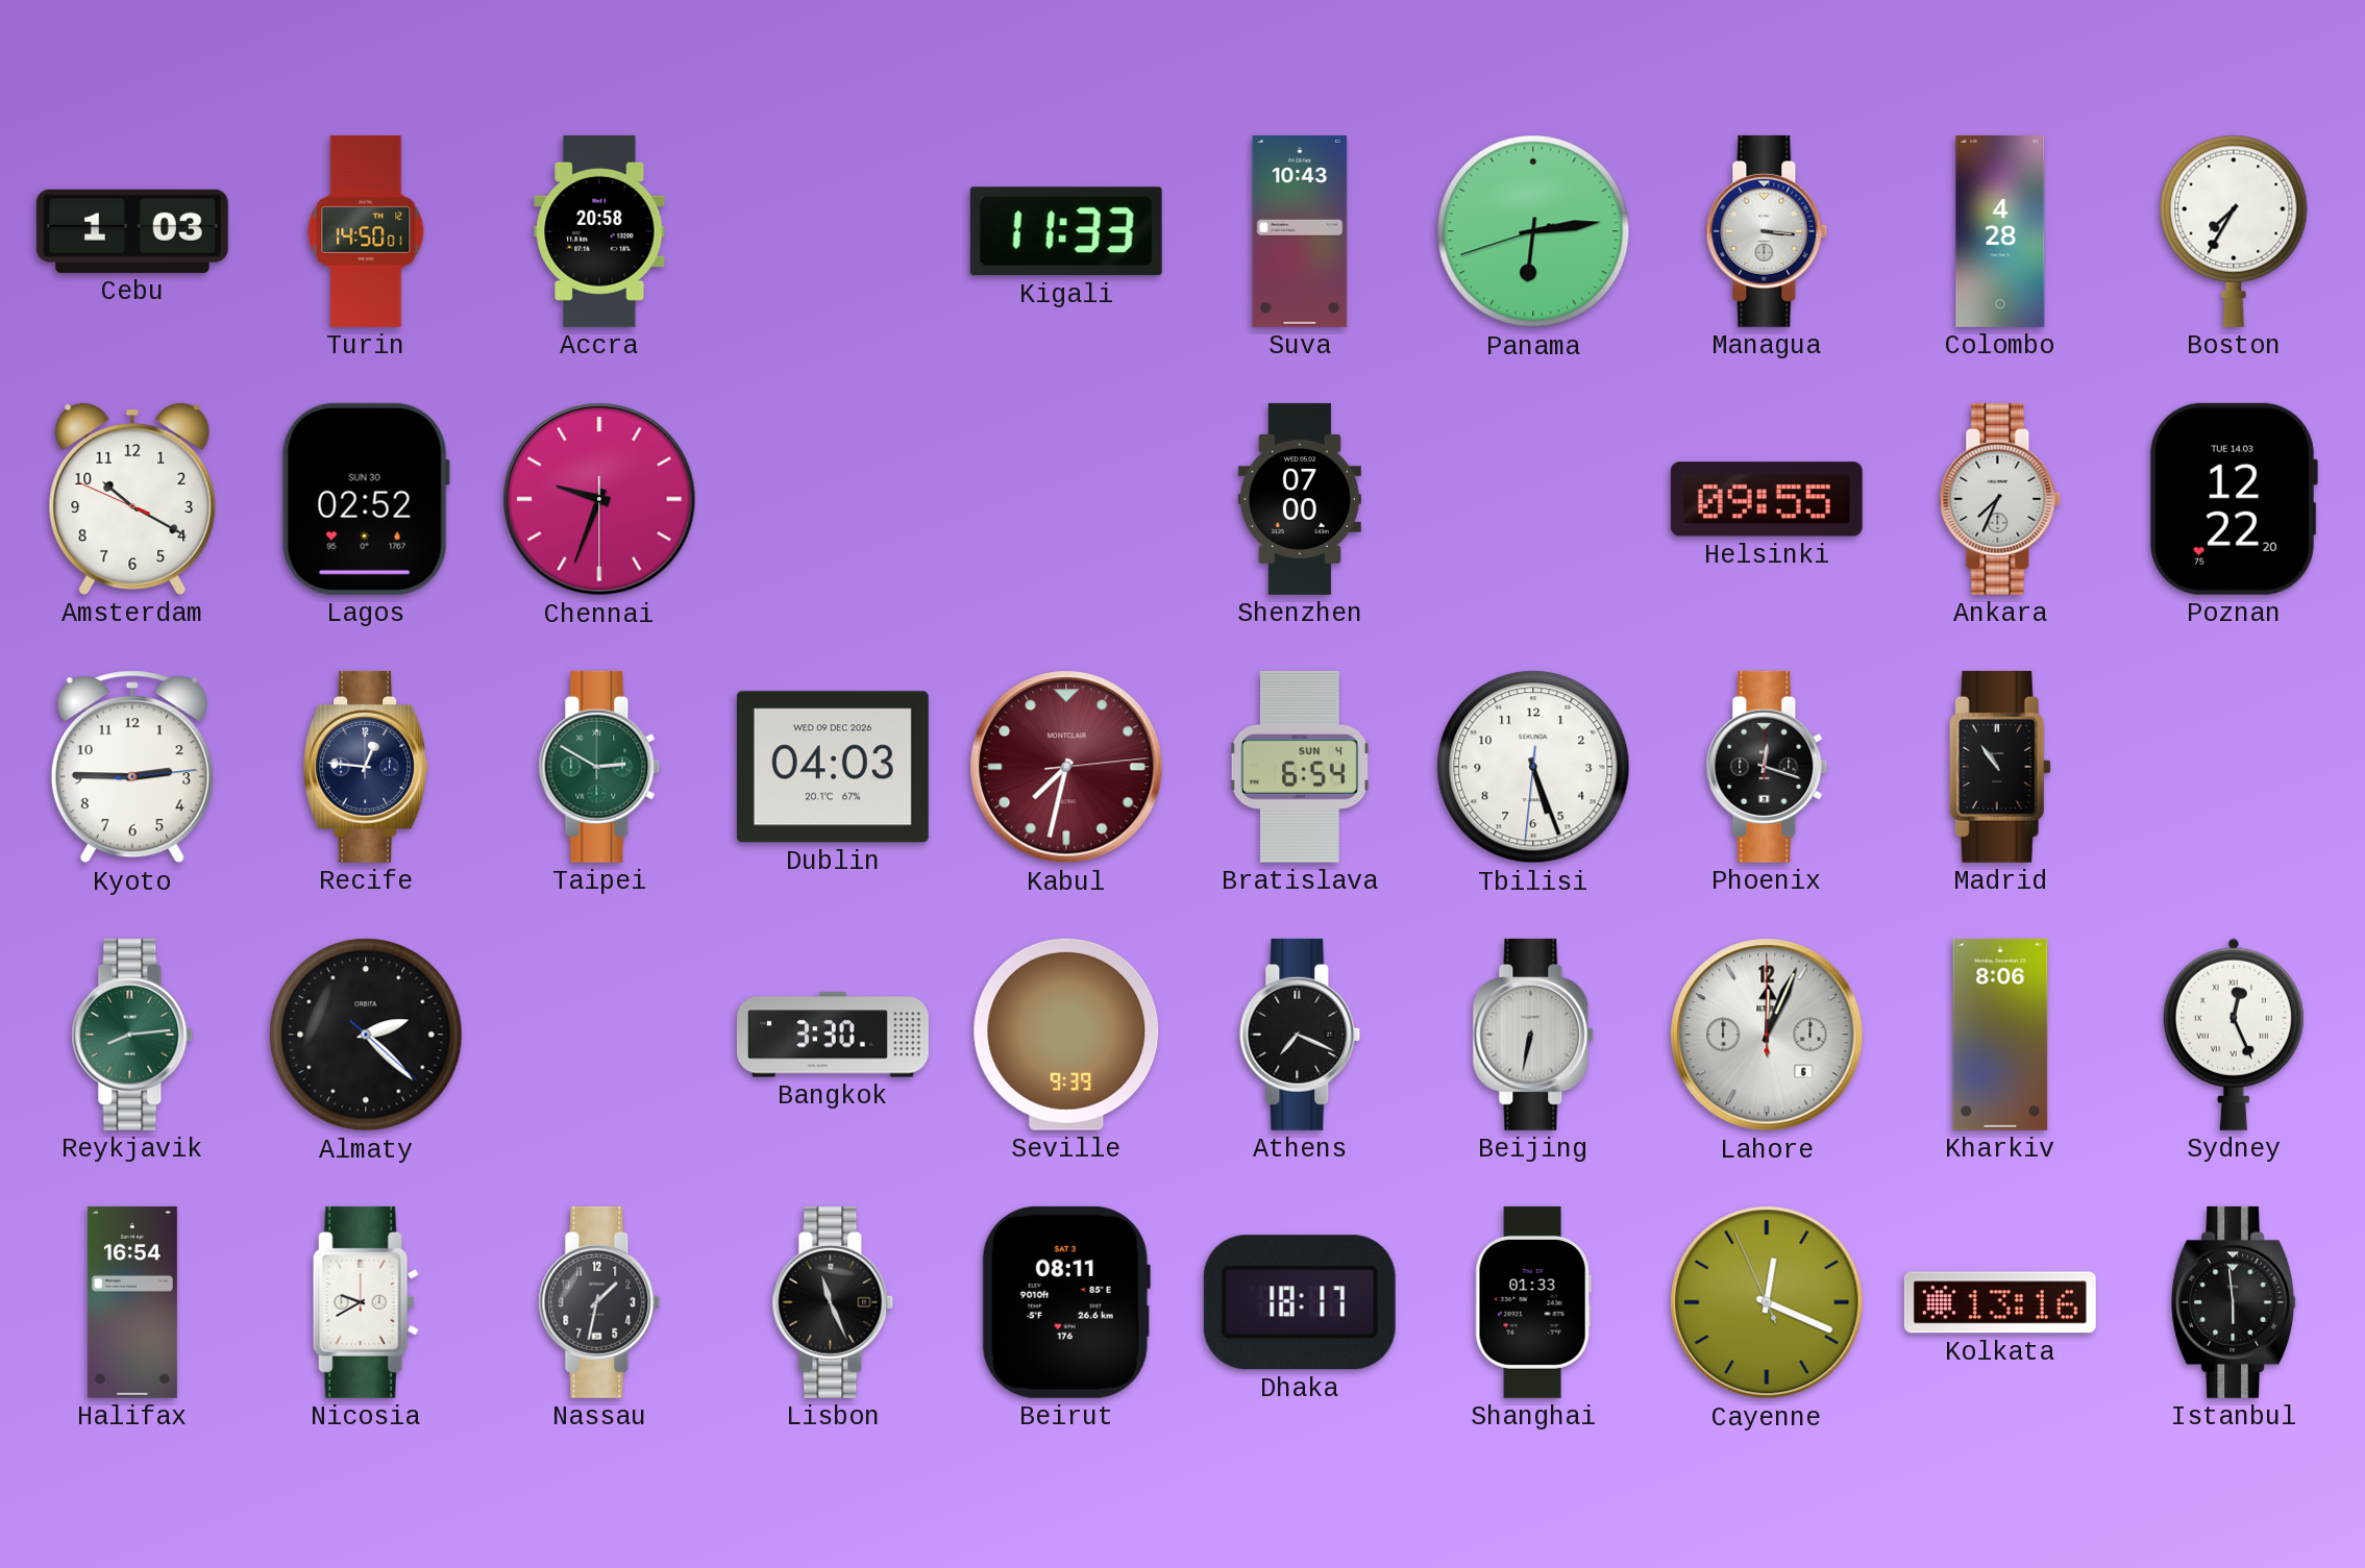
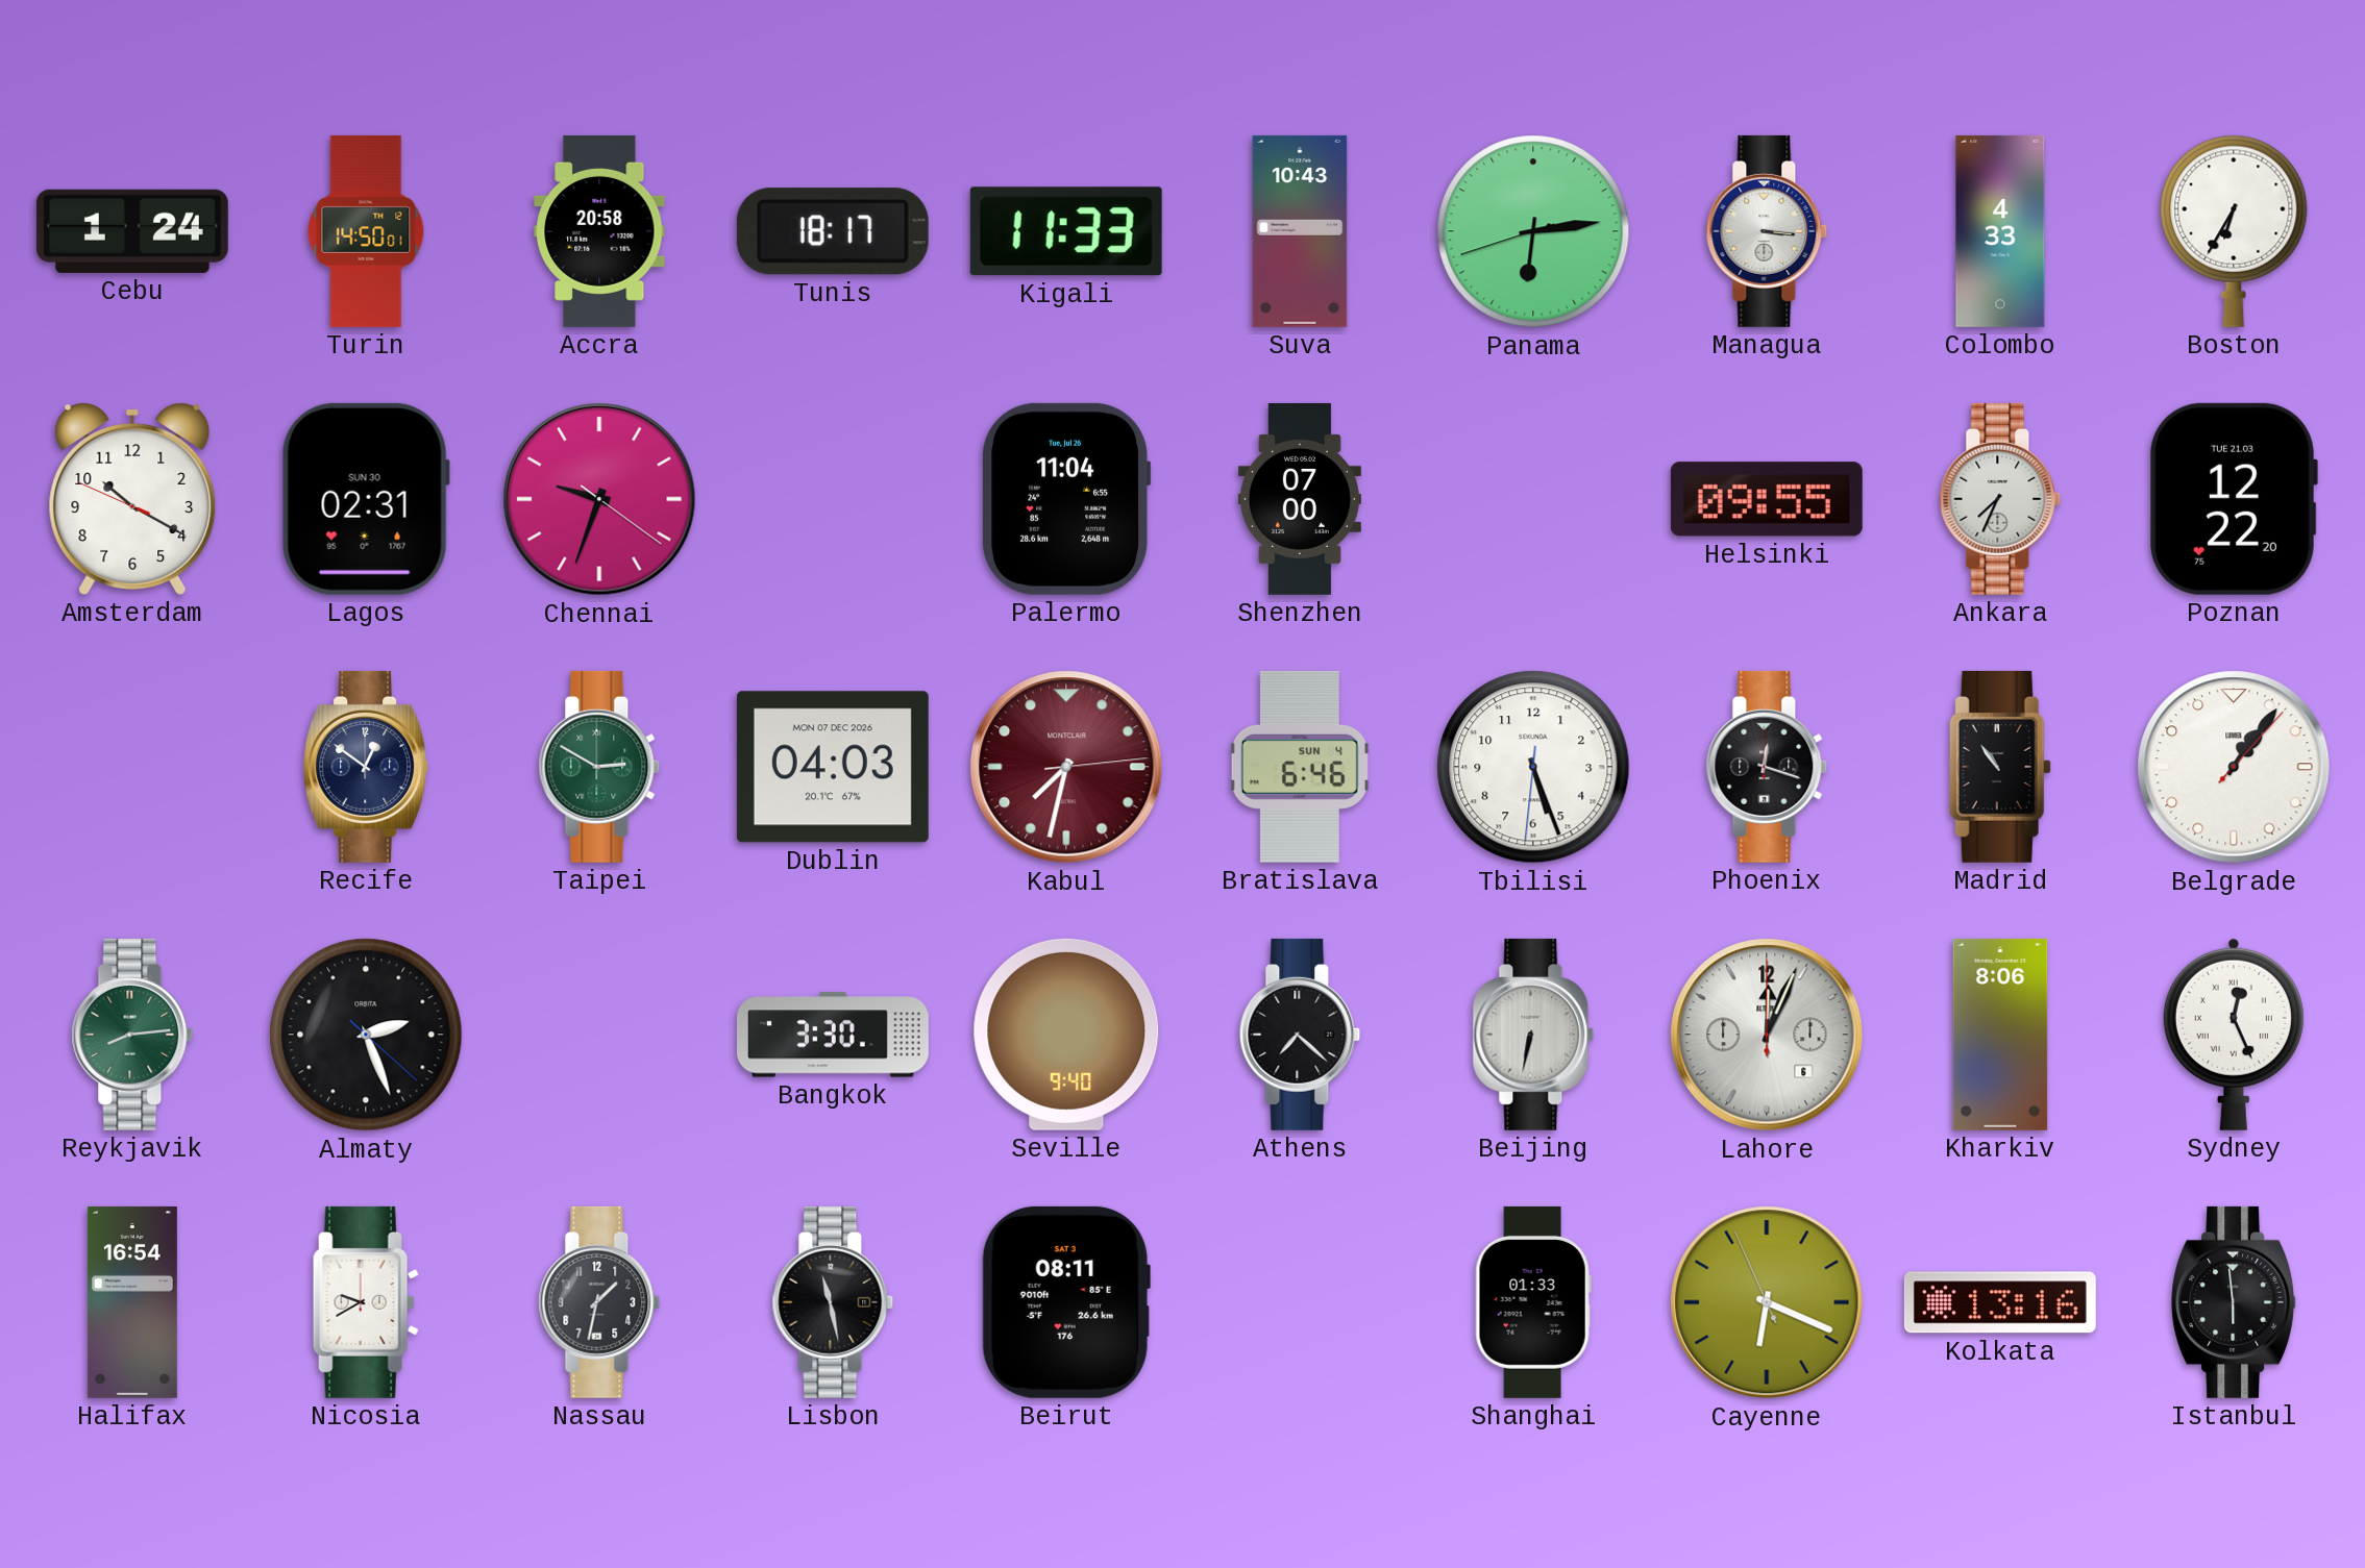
Cebu: 1:03 -> 1:24 (132, 231)
Tunis: none -> 18:17 (833, 231)
Colombo: 4:28 -> 4:33 (2000, 231)
Boston: 7:35 -> 6:35 (2234, 231)
Lagos: 02:52 -> 02:31 (366, 499)
Chennai: 9:33:30 -> 9:33:21 (599, 499)
Palermo: none -> 11:04 (1066, 499)
Poznan date: TUE 14.03 -> TUE 21.03 (2233, 499)
Kyoto: 2:45 -> none (132, 767)
Recife: 12:46 -> 12:51 (367, 767)
Dublin date: WED 09 DEC 2026 -> MON 07 DEC 2026 (833, 767)
Bratislava: 6:54 -> 6:46 (1300, 767)
Belgrade: none -> 1:06 (2234, 767)
Almaty: 2:22 -> 2:26 (366, 1035)
Seville: 9:39 -> 9:40 (1066, 1035)
Athens: 7:19 -> 7:22 (1300, 1035)
Lisbon: 11:26 -> 11:28 (833, 1302)
Dhaka: 18:17 -> none (1300, 1302)
Cayenne: 12:18 -> 6:18 (1767, 1302)
